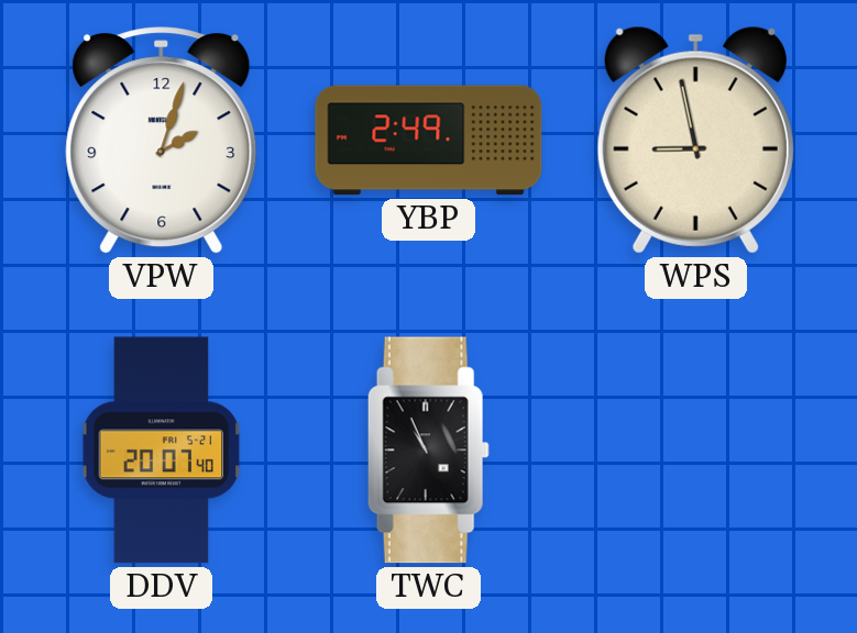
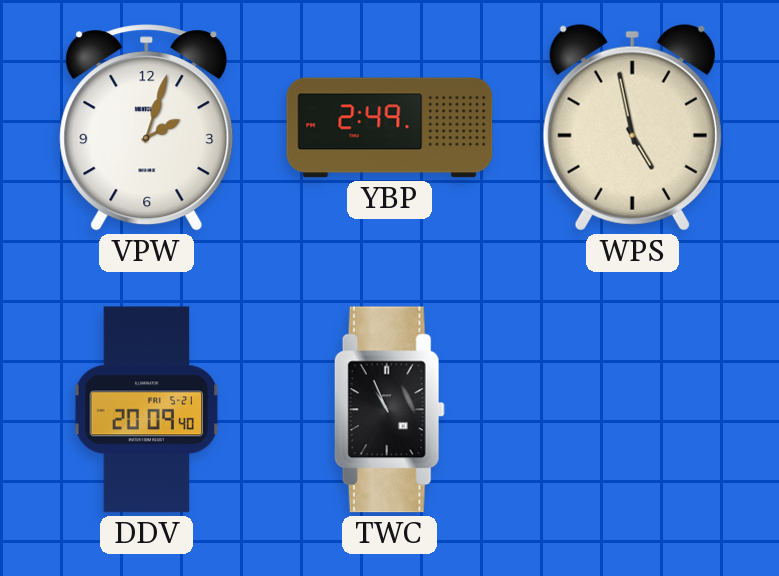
WPS: 8:58 -> 4:58 (632, 127)
DDV: 20:07 -> 20:09 (147, 410)
